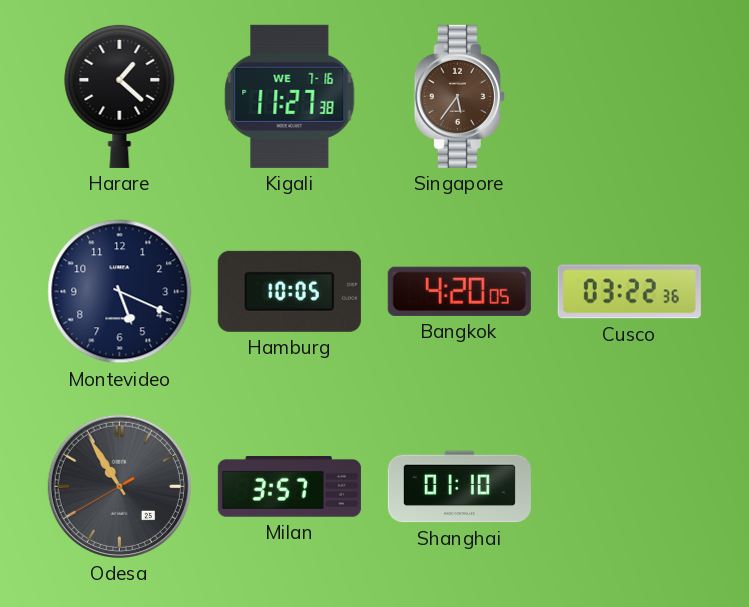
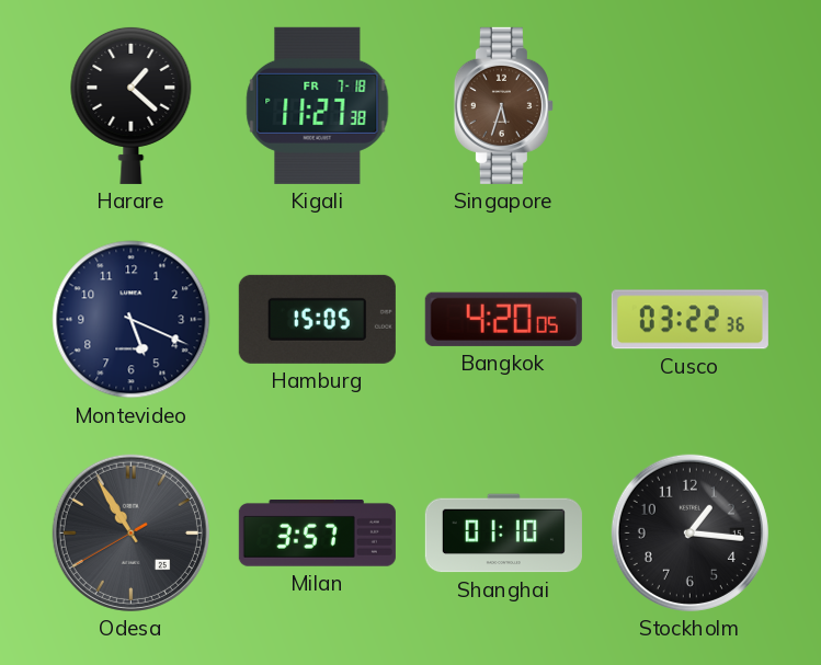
Kigali date: WE 7-16 -> FR 7-18 (318, 105)
Singapore: 5:36 -> 5:33 (503, 105)
Hamburg: 10:05 -> 15:05 (317, 319)
Stockholm: none -> 1:16 (689, 532)
